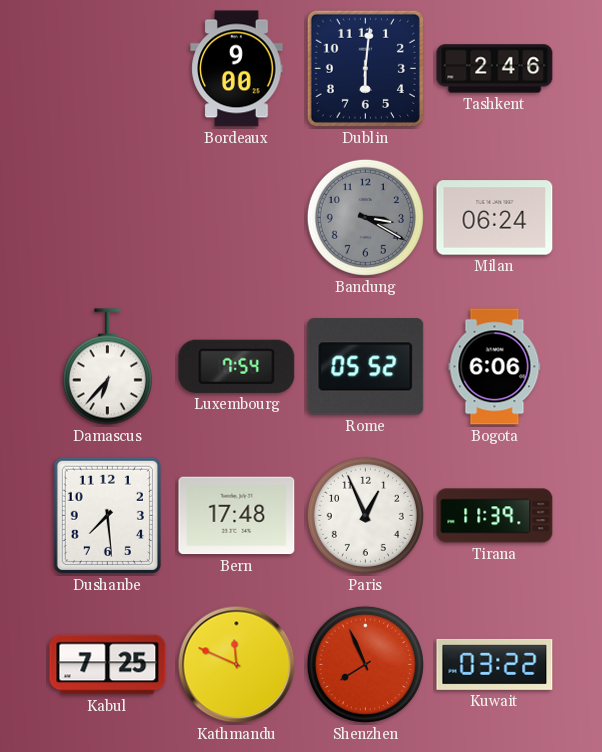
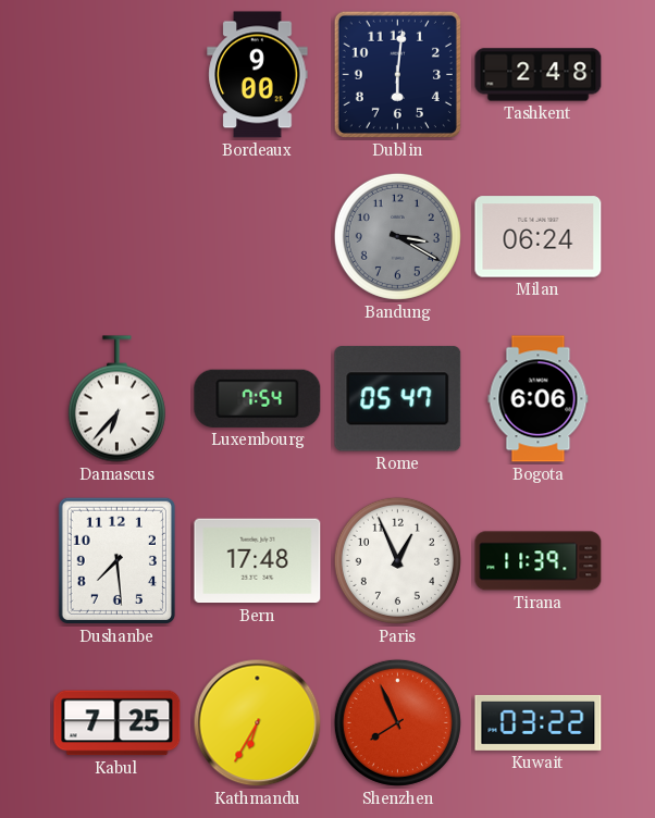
Tashkent: 2:46 -> 2:48 (539, 75)
Rome: 05:52 -> 05:47 (398, 399)
Kathmandu: 11:49 -> 6:35 (258, 723)
